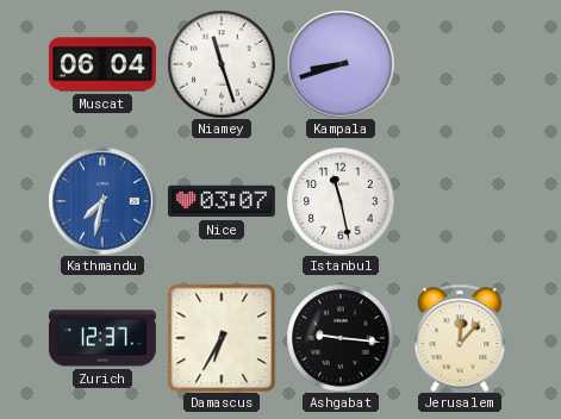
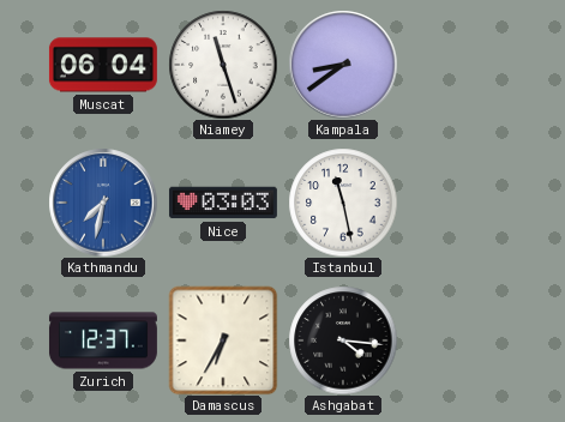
Kampala: 8:42 -> 8:39 (343, 65)
Nice: 03:07 -> 03:03 (223, 203)
Ashgabat: 9:16 -> 4:16 (343, 340)
Jerusalem: 12:07 -> none (460, 338)
